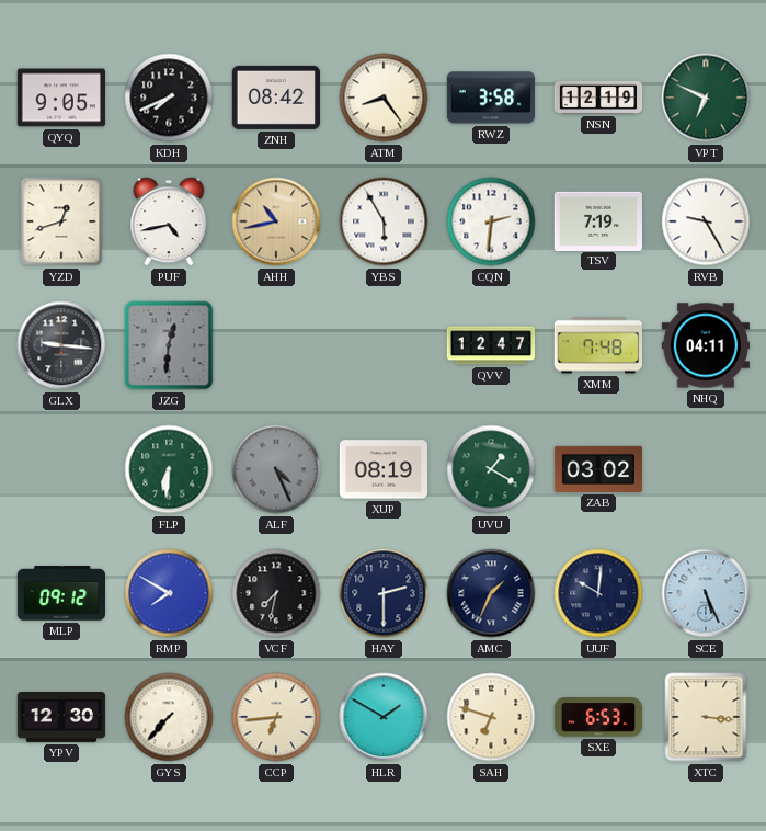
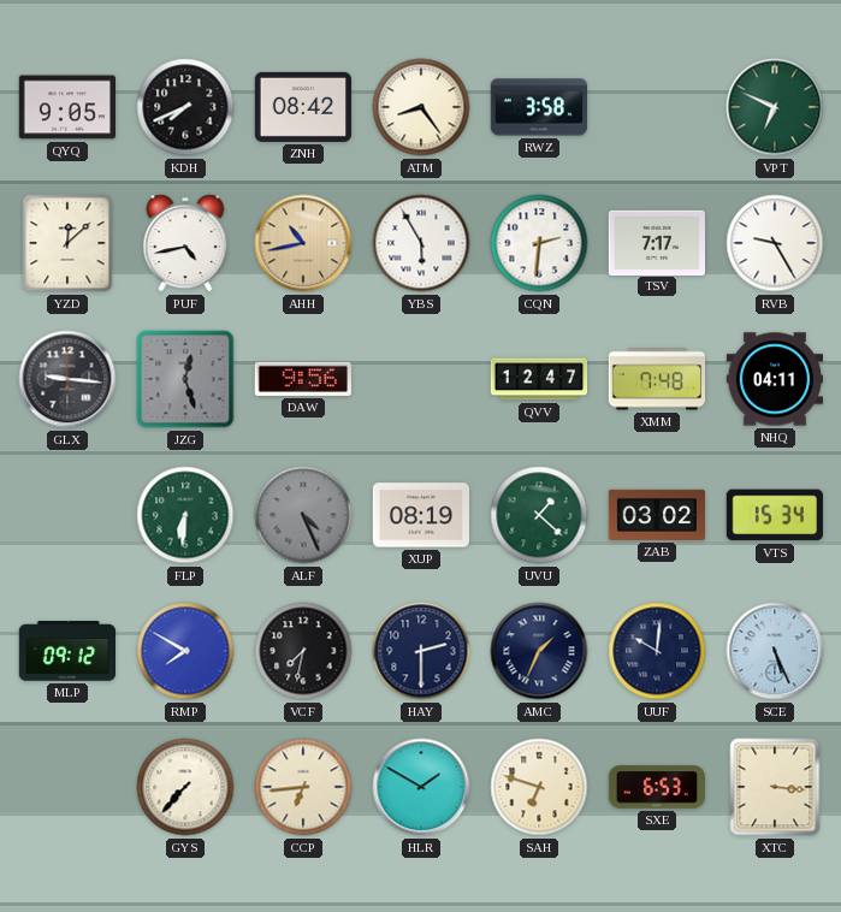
NSN: 12:19 -> none (598, 98)
YZD: 12:42 -> 12:08 (67, 243)
TSV: 7:19 -> 7:17 (656, 242)
JZG: 12:31 -> 12:27 (185, 379)
DAW: none -> 9:56 (302, 379)
UVU: 1:20 -> 1:22 (539, 515)
VTS: none -> 15:34 (775, 515)
YPV: 12:30 -> none (61, 718)
